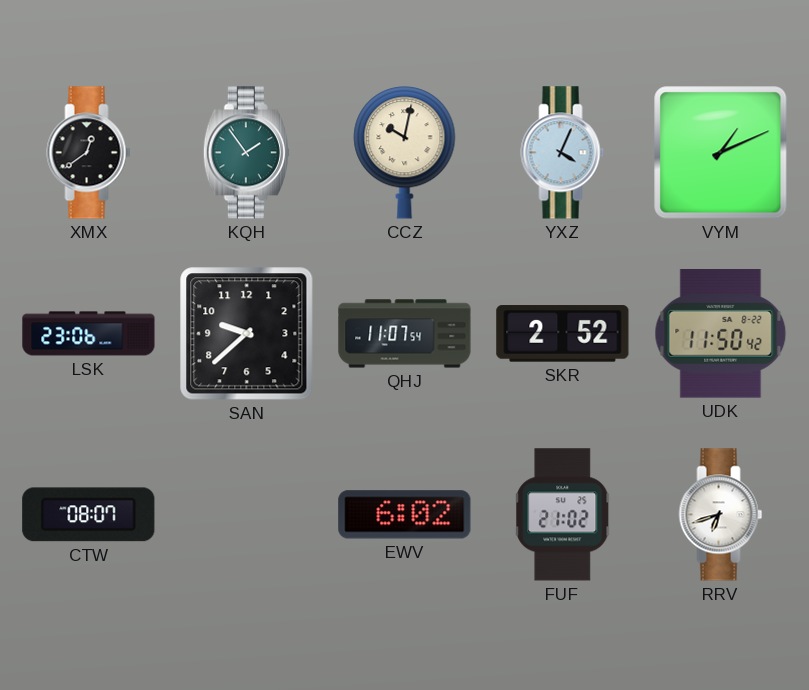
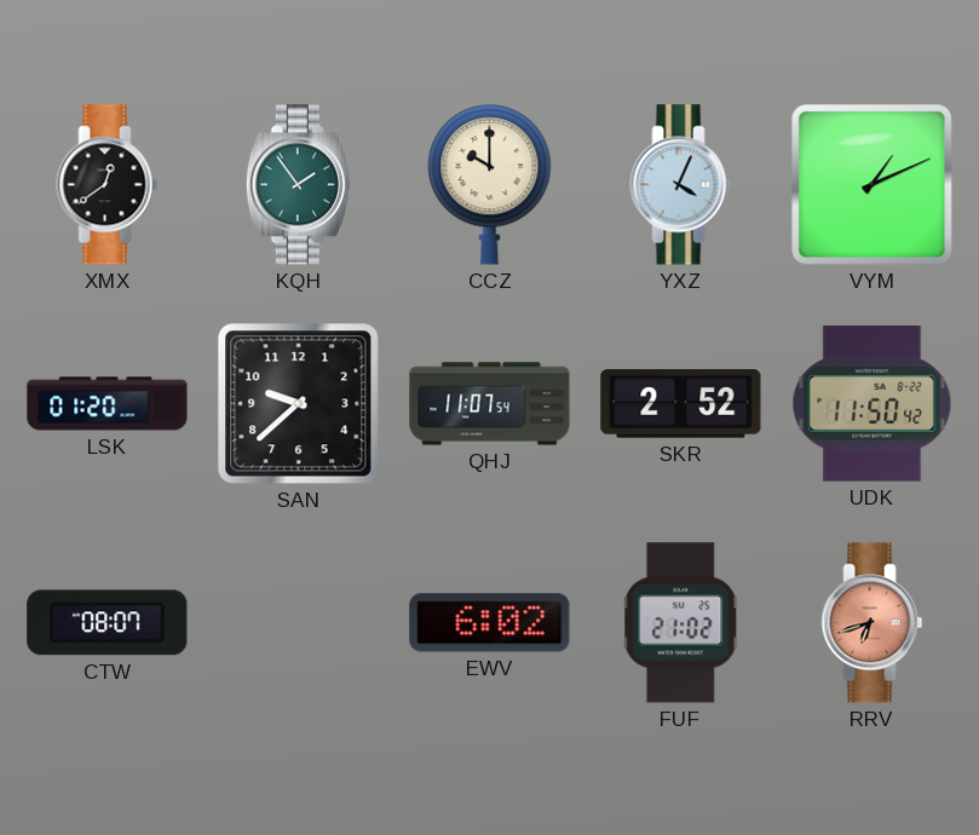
CCZ: 10:02 -> 10:00 (490, 185)
LSK: 23:06 -> 01:20 (108, 404)
RRV dial: white -> salmon (873, 623)
